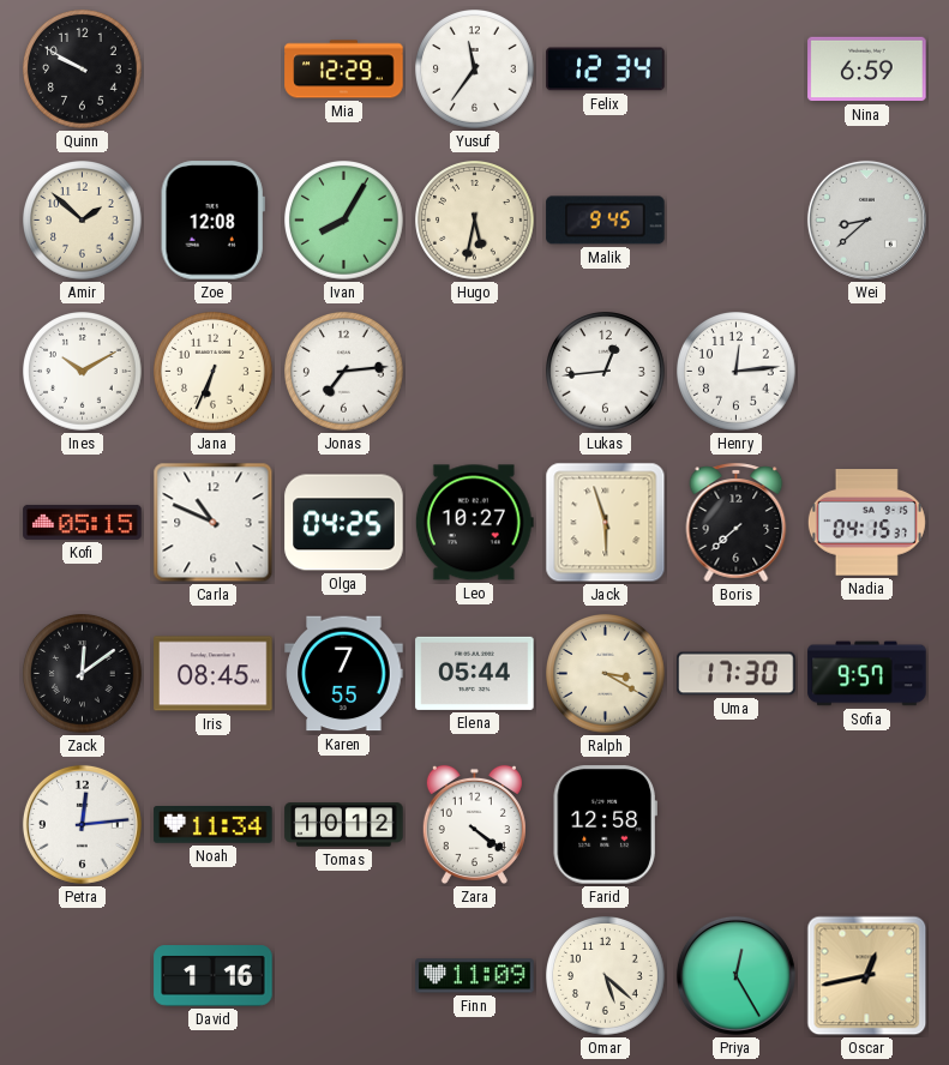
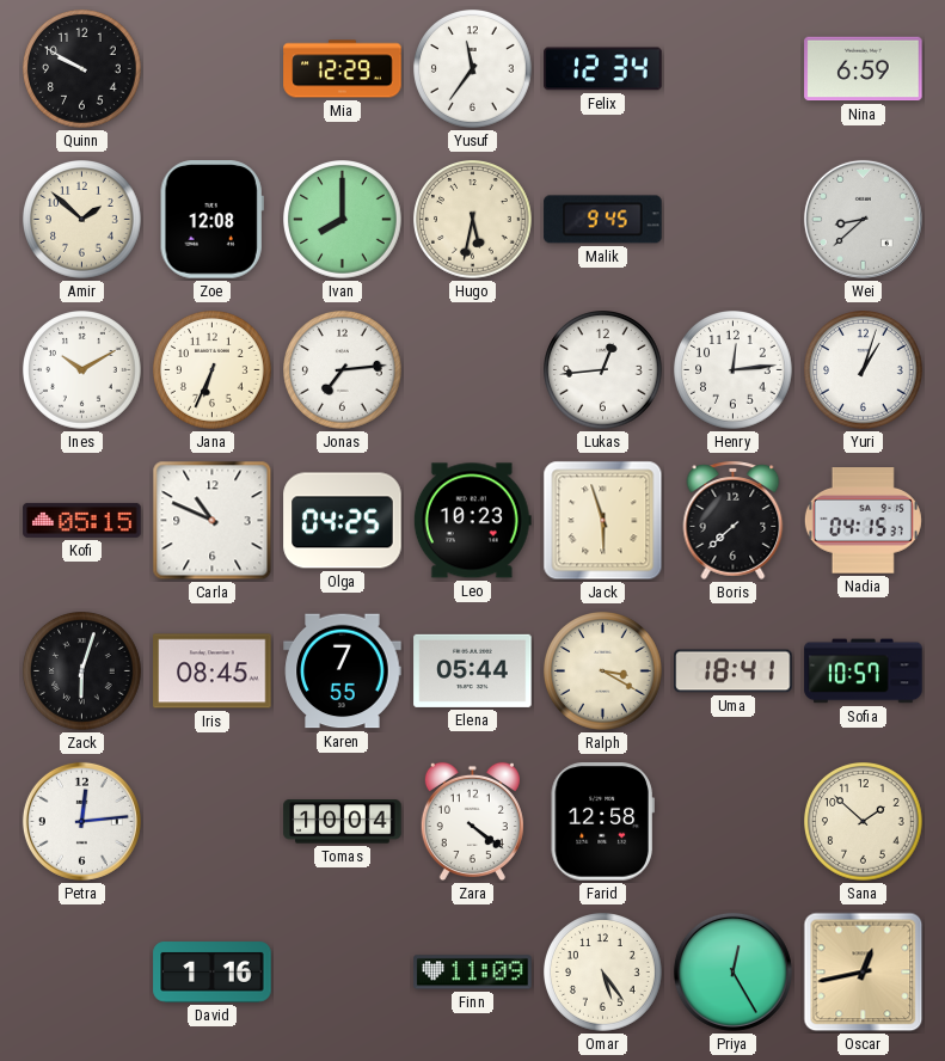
Ivan: 8:05 -> 8:00 (343, 220)
Yuri: none -> 1:03 (864, 370)
Leo: 10:27 -> 10:23 (472, 521)
Zack: 12:09 -> 6:03 (82, 671)
Uma: 17:30 -> 18:41 (734, 671)
Sofia: 9:57 -> 10:57 (864, 671)
Noah: 11:34 -> none (214, 825)
Tomas: 10:12 -> 10:04 (343, 822)
Sana: none -> 1:52 (864, 822)
Omar: 5:22 -> 5:24 (603, 973)
